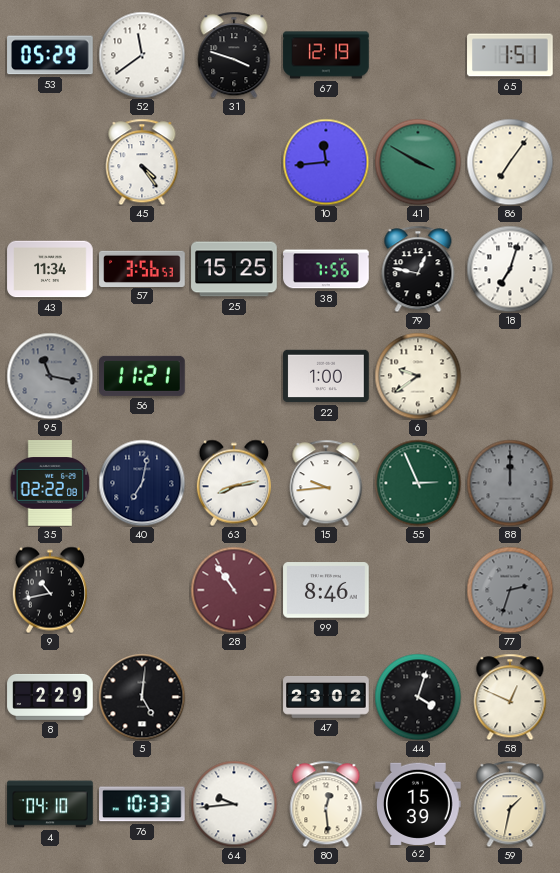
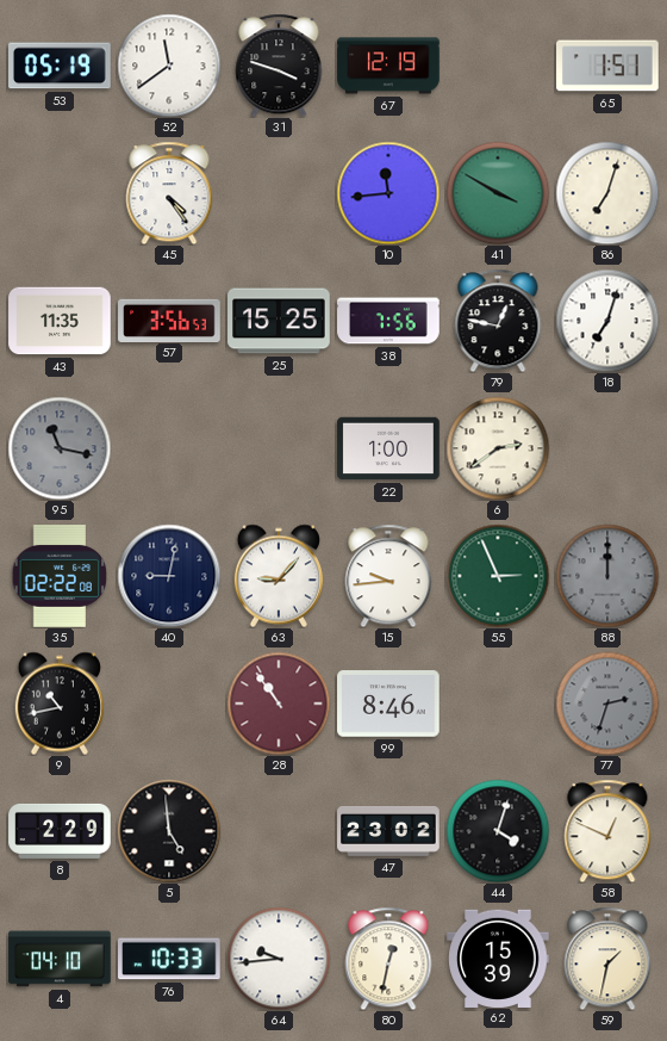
53: 05:29 -> 05:19 (60, 66)
86: 7:06 -> 7:03 (607, 193)
43: 11:34 -> 11:35 (60, 321)
56: 11:21 -> none (143, 376)
6: 9:39 -> 2:39 (498, 448)
40: 7:02 -> 9:02 (169, 576)
63: 8:13 -> 9:07 (279, 576)
5: 5:01 -> 4:59 (169, 831)
80: 12:29 -> 12:32 (388, 959)
